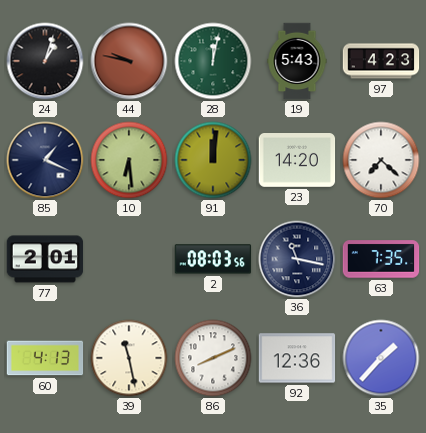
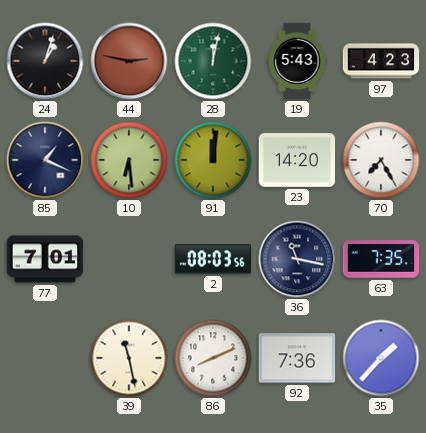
44: 9:47 -> 2:47 (129, 61)
70: 7:22 -> 7:25 (381, 160)
77: 2:01 -> 7:01 (45, 259)
60: 4:13 -> none (45, 358)
92: 12:36 -> 7:36 (297, 358)
